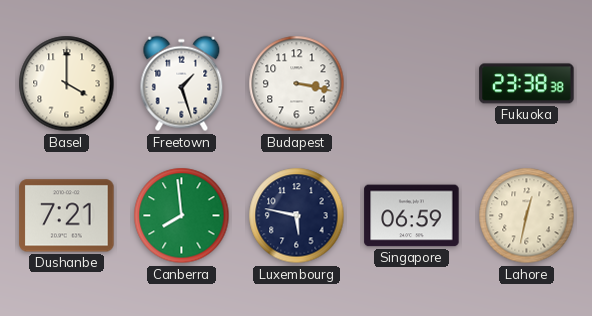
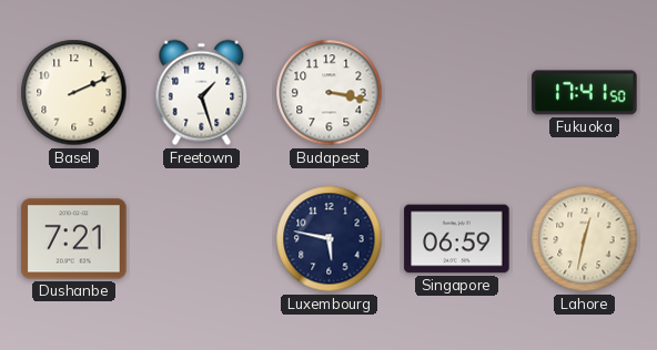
Basel: 4:00 -> 2:11 (74, 93)
Fukuoka: 23:38 -> 17:41 (585, 93)
Canberra: 7:59 -> none (182, 216)
